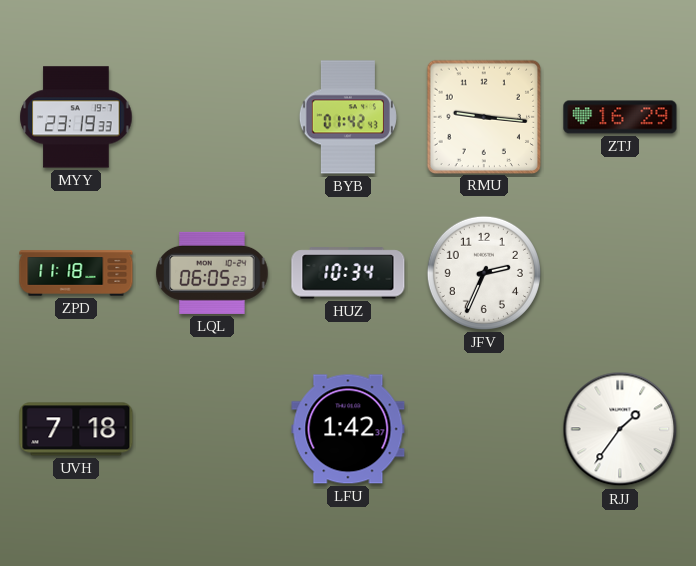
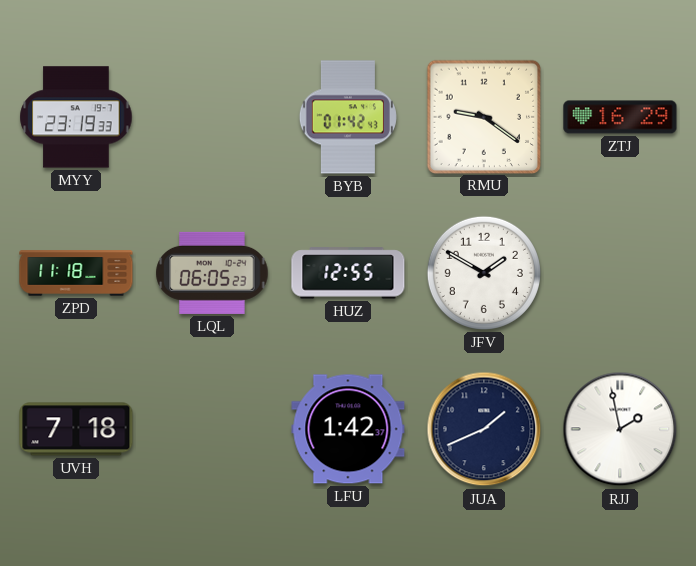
RMU: 9:16 -> 9:21 (483, 116)
HUZ: 10:34 -> 12:55 (348, 273)
JFV: 2:34 -> 1:50 (484, 273)
JUA: none -> 1:41 (484, 429)
RJJ: 1:36 -> 1:58 (620, 429)
